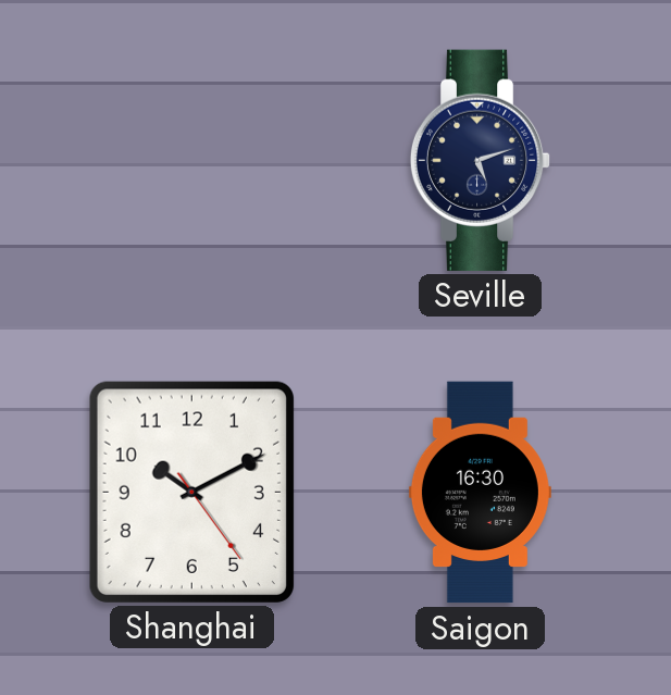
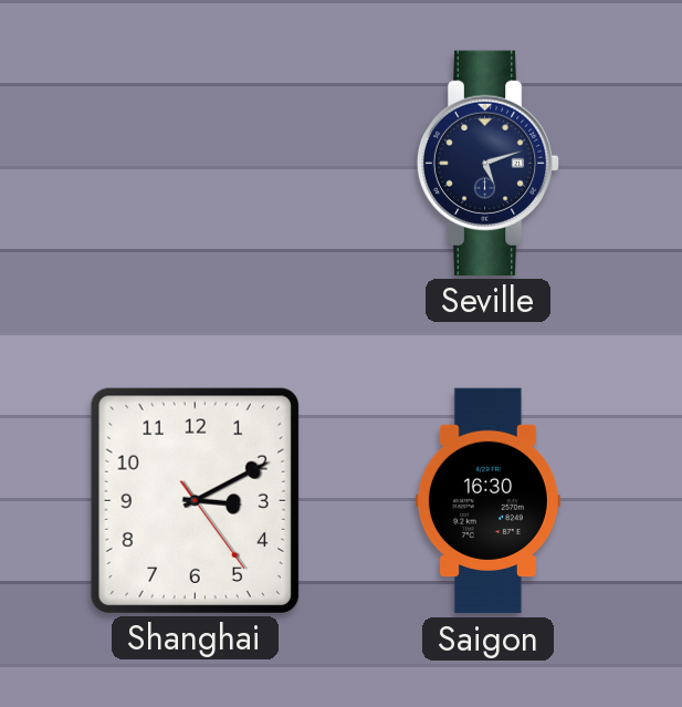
Shanghai: 10:10 -> 3:10 (195, 500)
